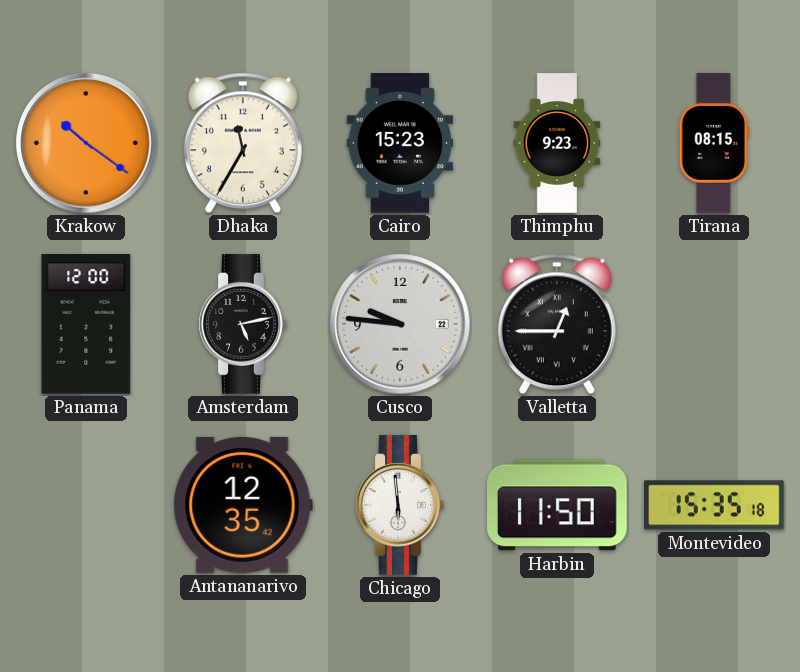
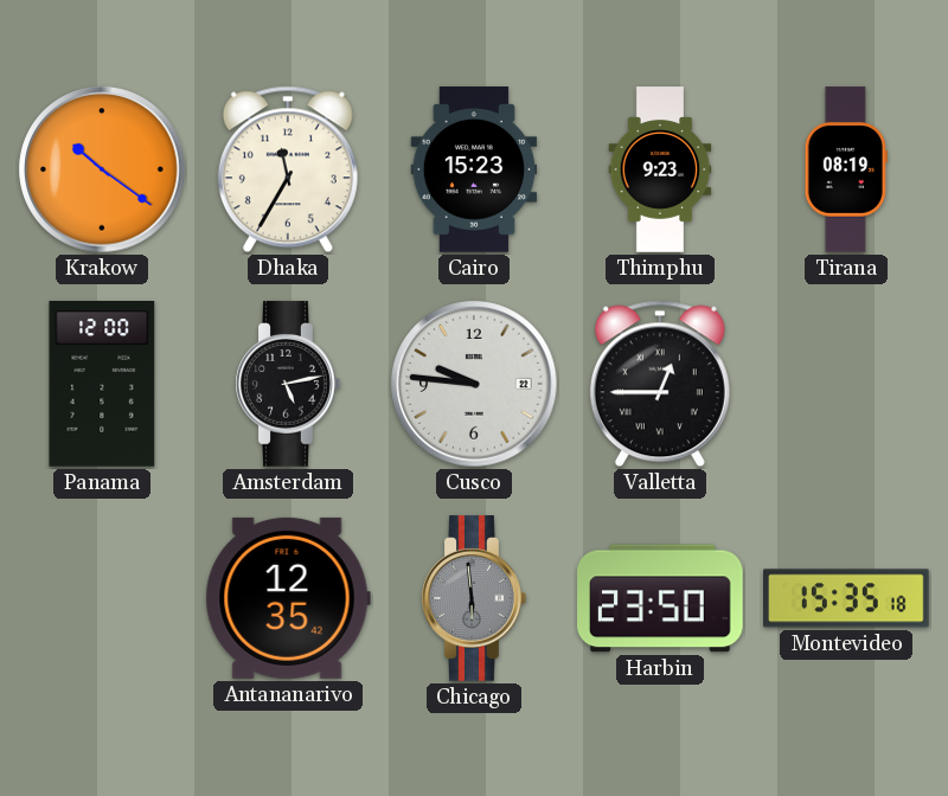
Tirana: 08:15 -> 08:19 (846, 169)
Chicago dial: white -> grey (474, 598)
Harbin: 11:50 -> 23:50 (660, 598)
